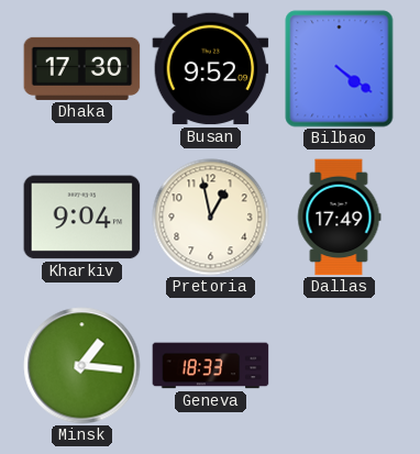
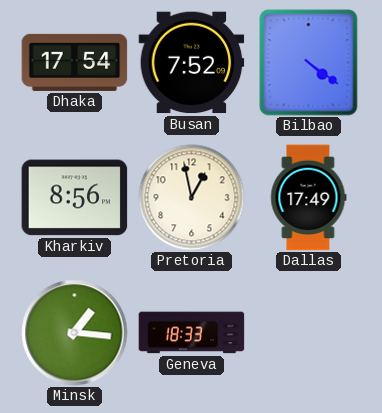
Dhaka: 17:30 -> 17:54 (75, 62)
Busan: 9:52 -> 7:52 (192, 63)
Kharkiv: 9:04 -> 8:56 (75, 198)
